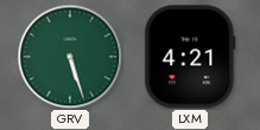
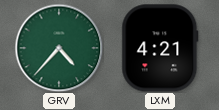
GRV: 5:27 -> 4:37 (59, 48)
